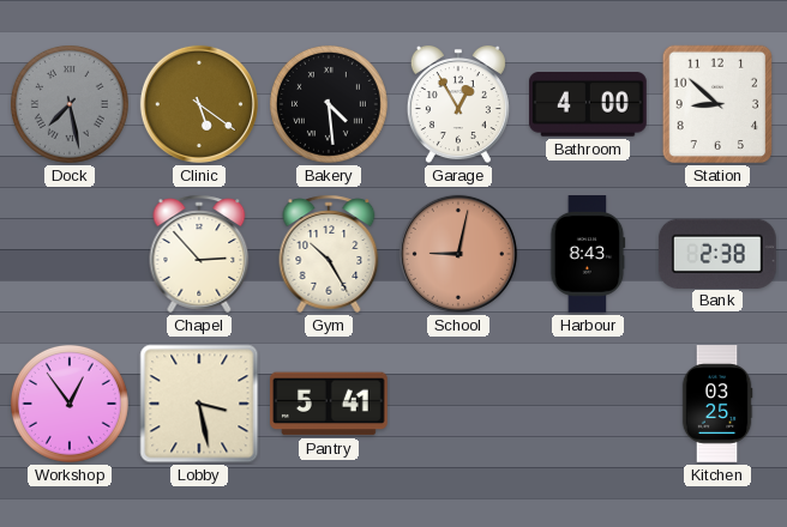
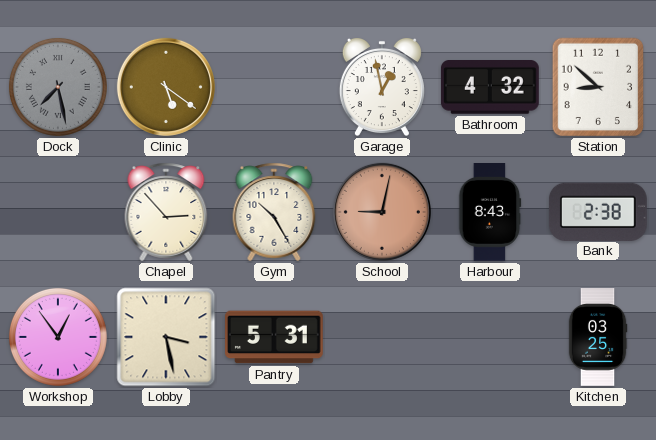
Bakery: 4:29 -> none (329, 104)
Garage: 12:55 -> 12:58 (382, 87)
Bathroom: 4:00 -> 4:32 (490, 88)
Pantry: 5:41 -> 5:31 (275, 337)
